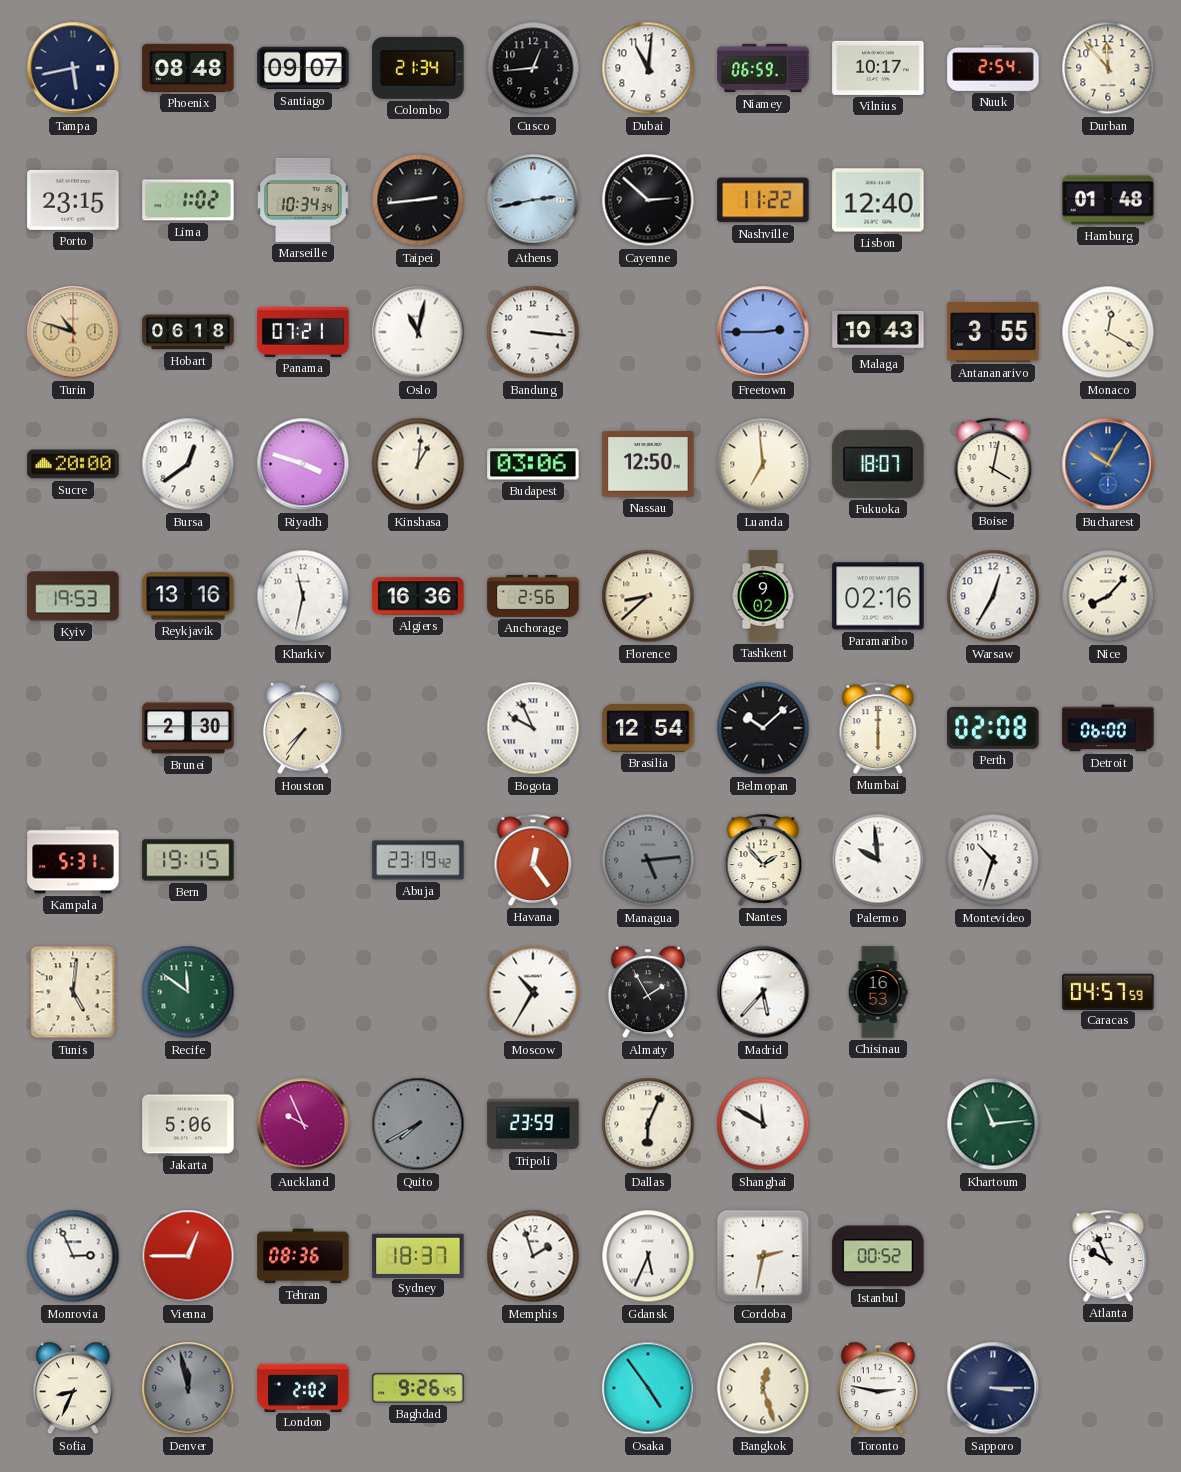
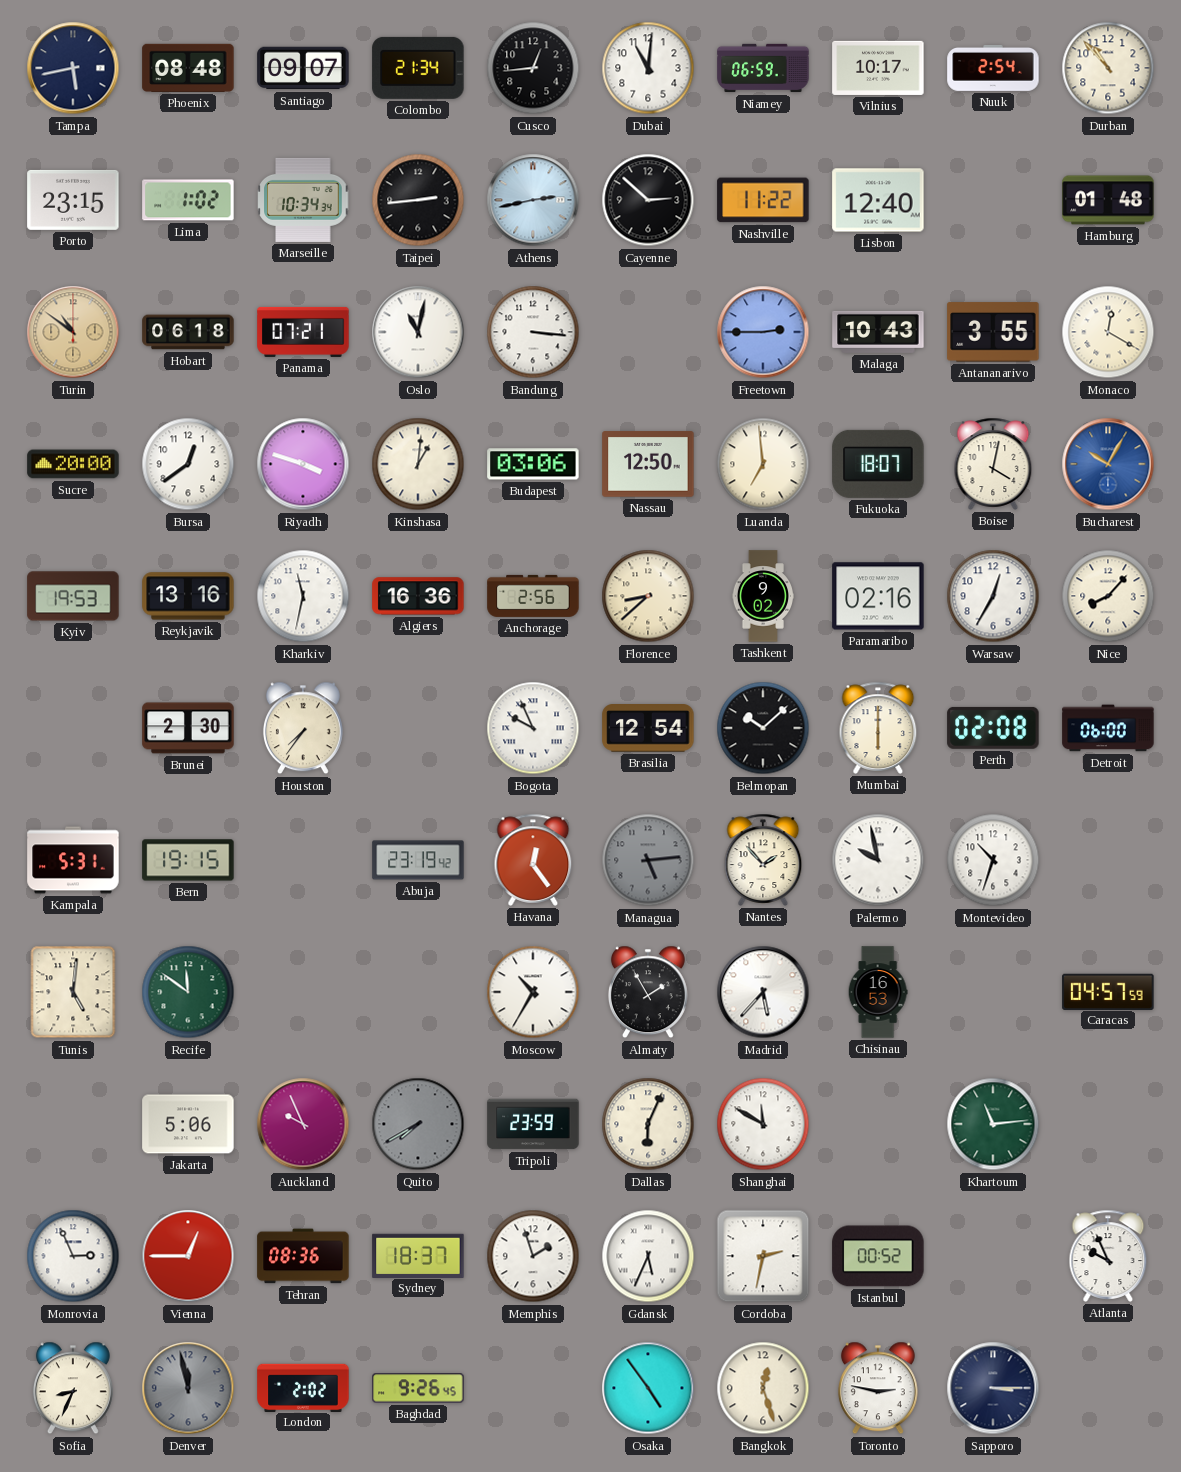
Durban: 11:53 -> 10:53 (1108, 68)
Turin: 10:48 -> 10:51 (73, 332)
Palermo: 9:59 -> 9:58 (878, 860)
